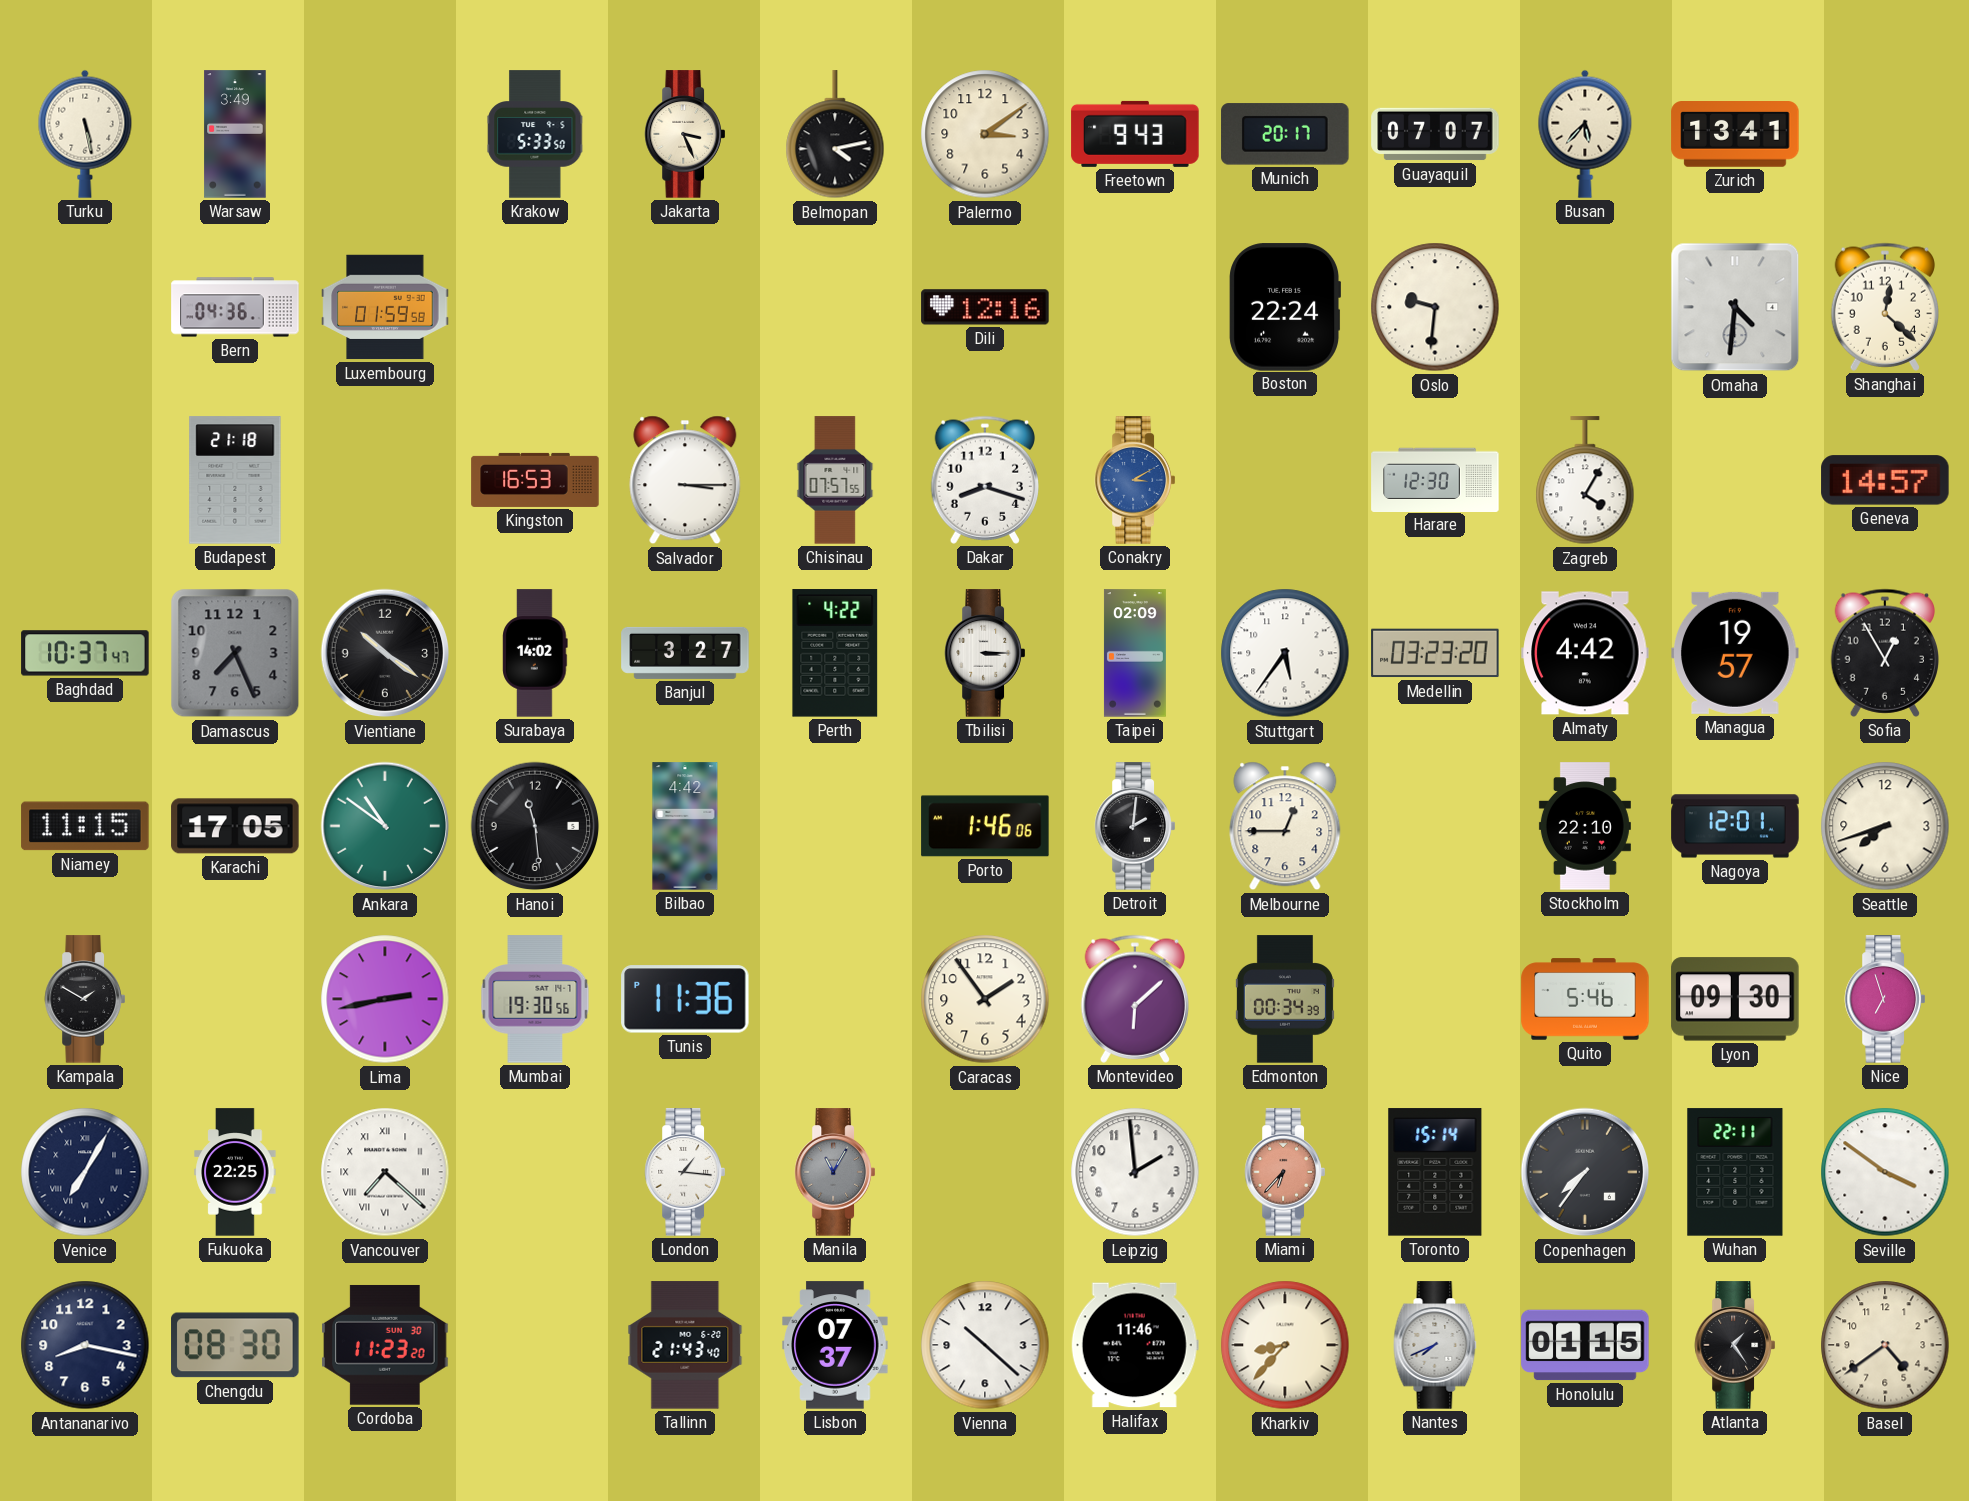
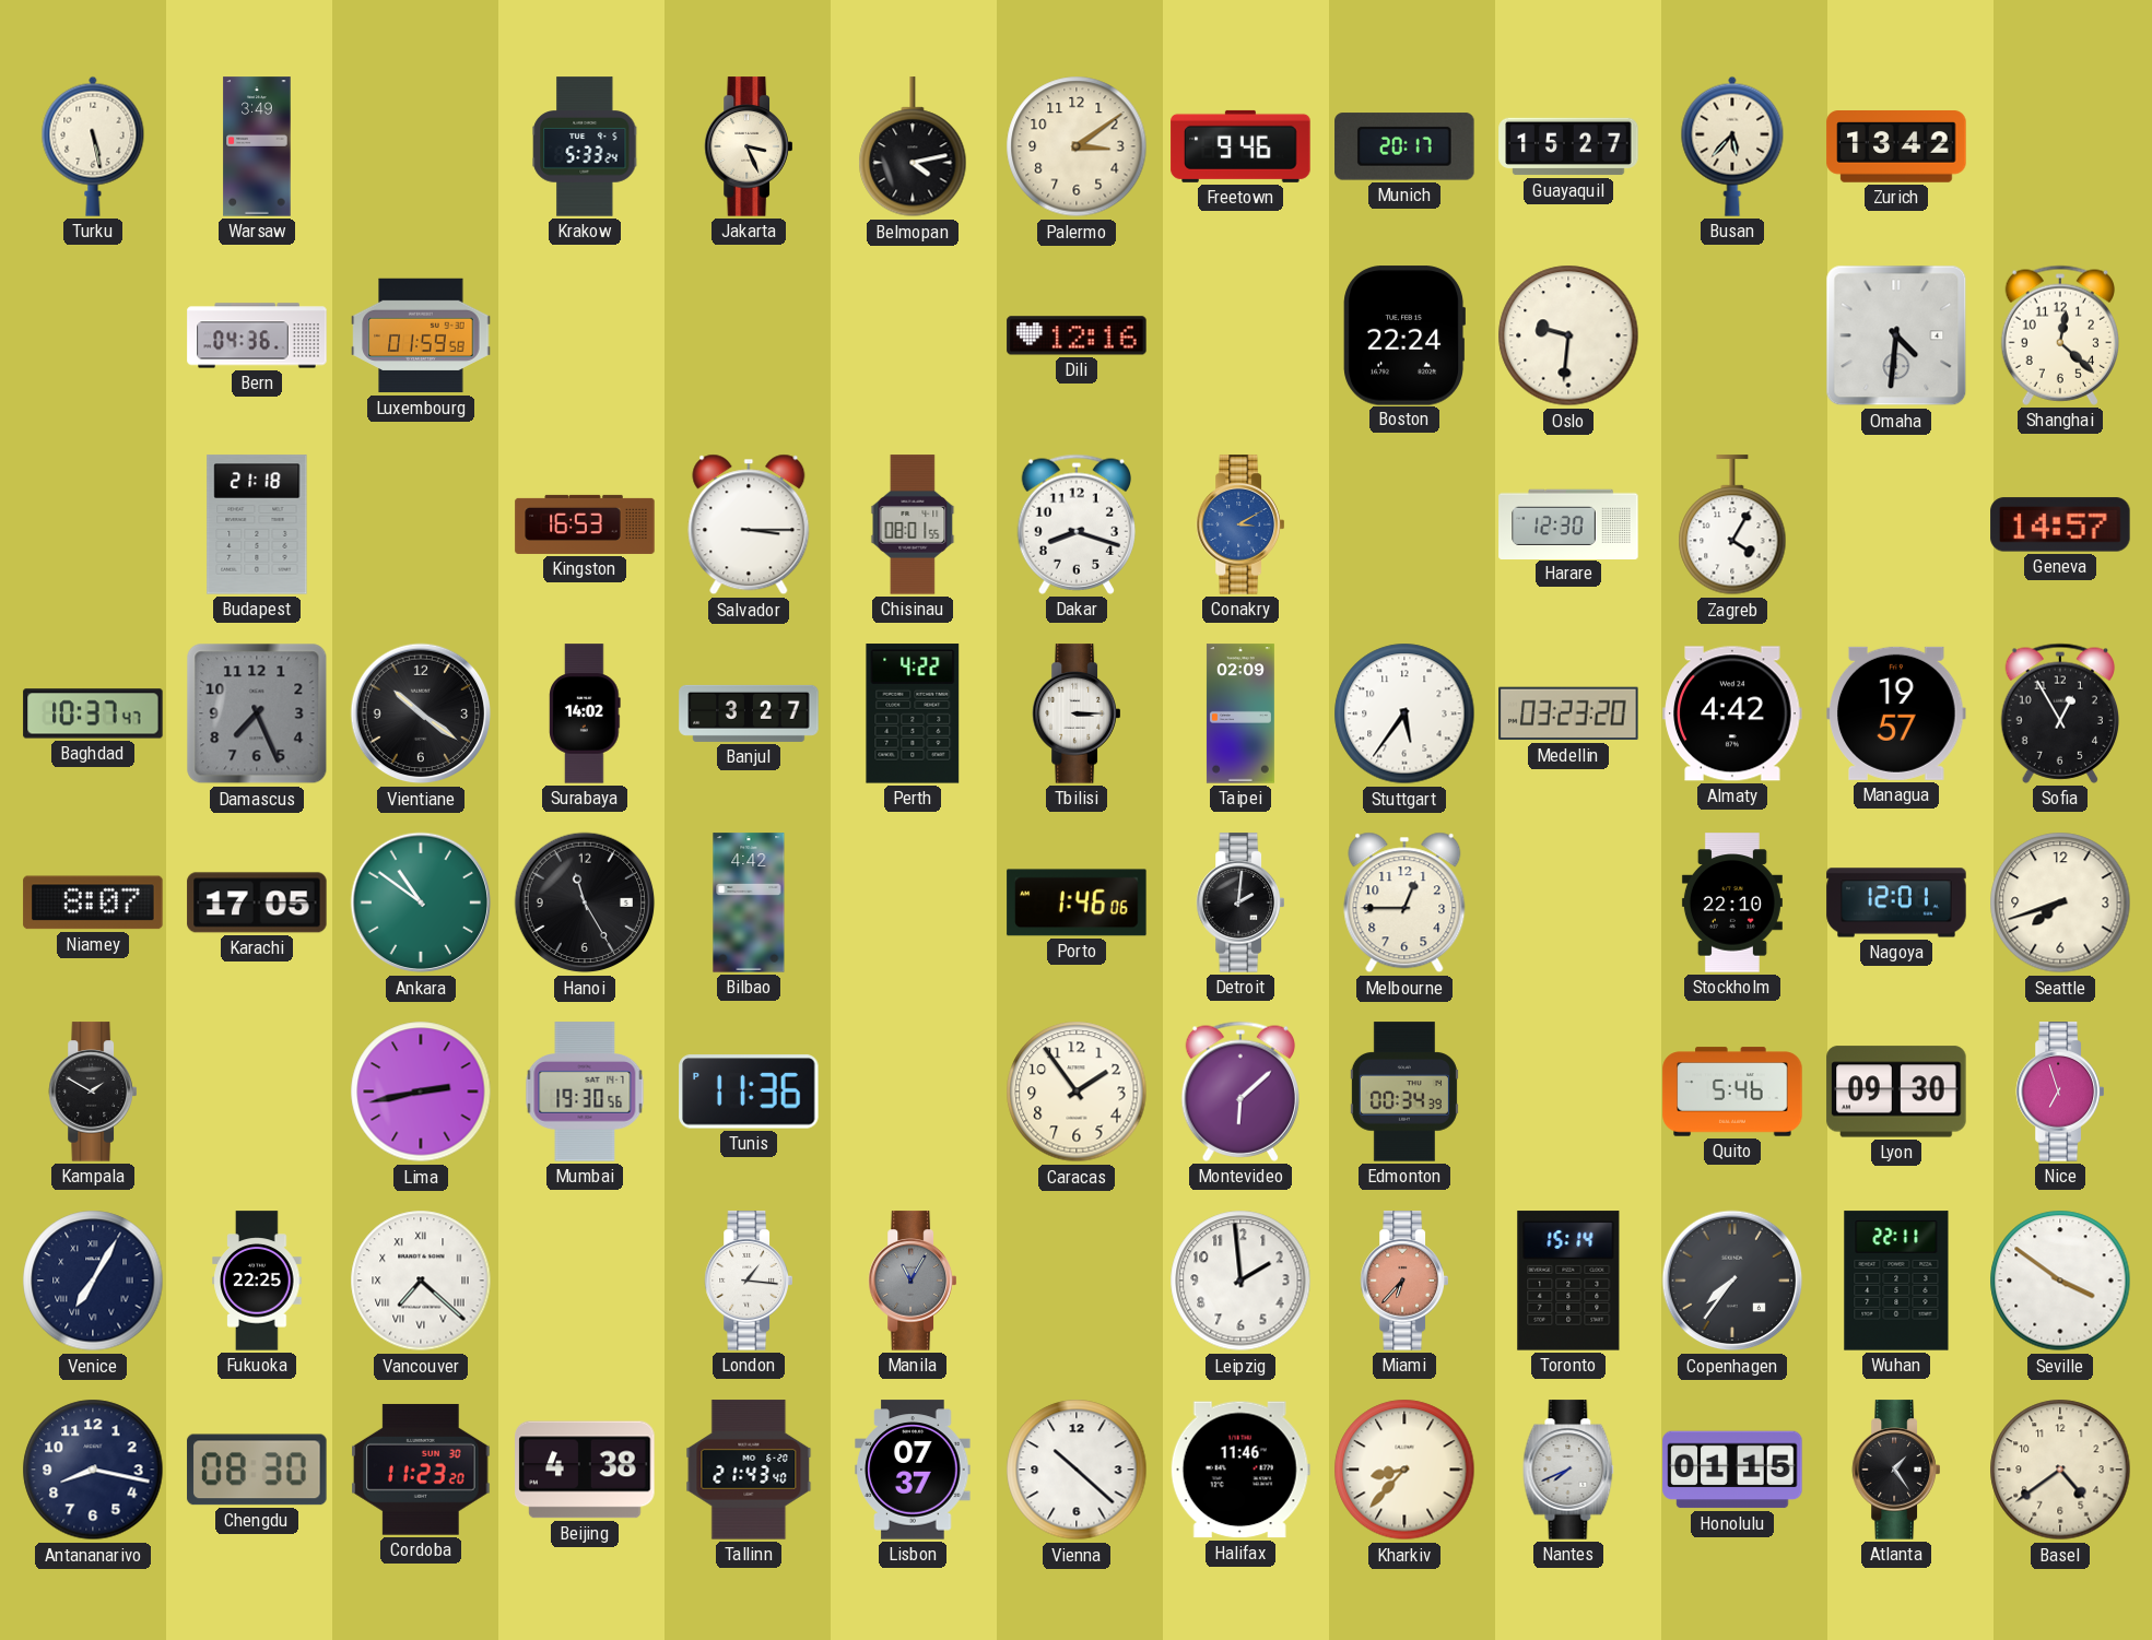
Krakow: 5:33:50 -> 5:33:24 (585, 146)
Freetown: 9:43 -> 9:46 (1240, 146)
Guayaquil: 07:07 -> 15:27 (1568, 146)
Zurich: 13:41 -> 13:42 (1896, 146)
Chisinau: 07:57 -> 08:01 (913, 524)
Niamey: 11:15 -> 8:07 (93, 902)
Hanoi: 11:29 -> 11:25 (585, 902)
Beijing: none -> 4:38 (585, 1470)
